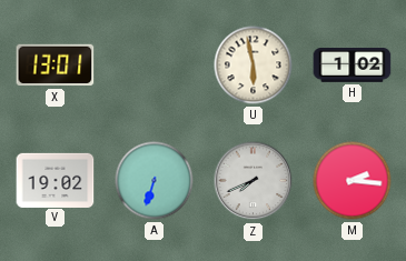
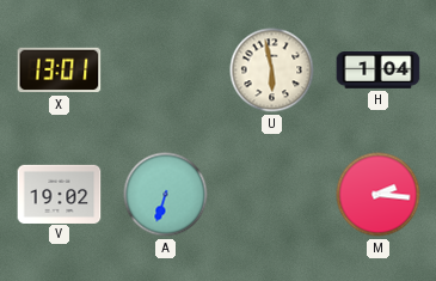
H: 1:02 -> 1:04 (379, 71)
Z: 7:41 -> none (254, 181)
